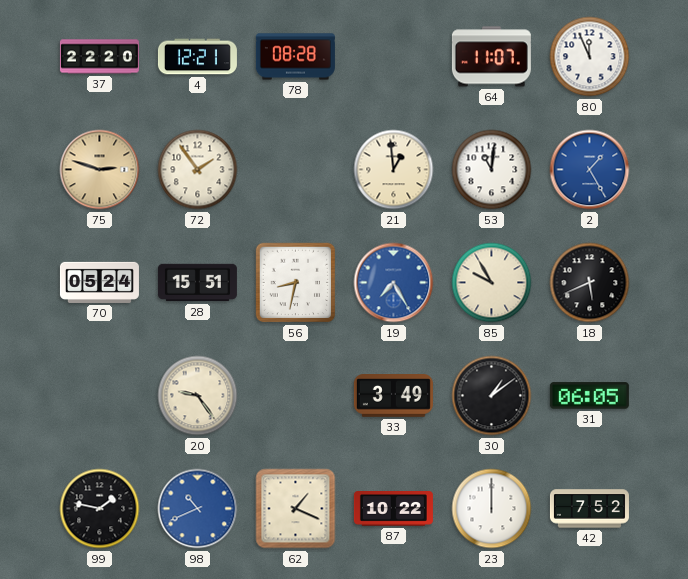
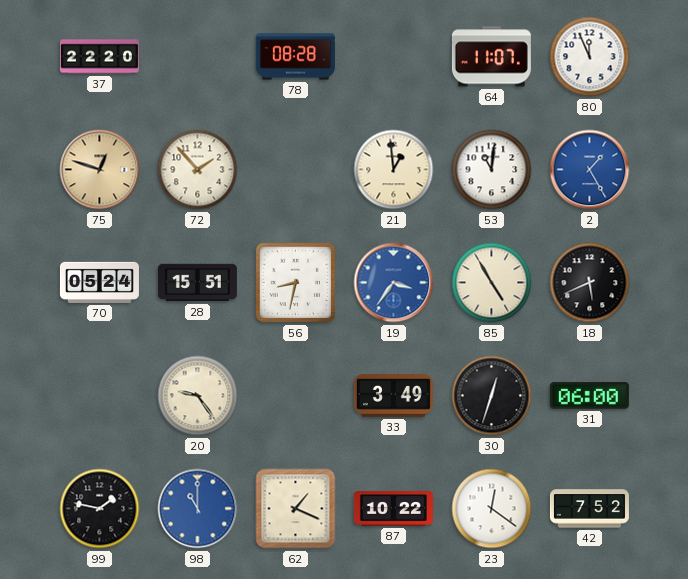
4: 12:21 -> none (197, 57)
75: 2:48 -> 12:48 (100, 170)
72: 1:54 -> 1:53 (198, 170)
19: 7:25 -> 3:36 (394, 283)
85: 9:55 -> 4:55 (492, 283)
30: 1:09 -> 12:33 (492, 396)
31: 06:05 -> 06:00 (589, 396)
98: 10:41 -> 11:00 (198, 509)
23: 12:00 -> 12:21 (492, 509)
